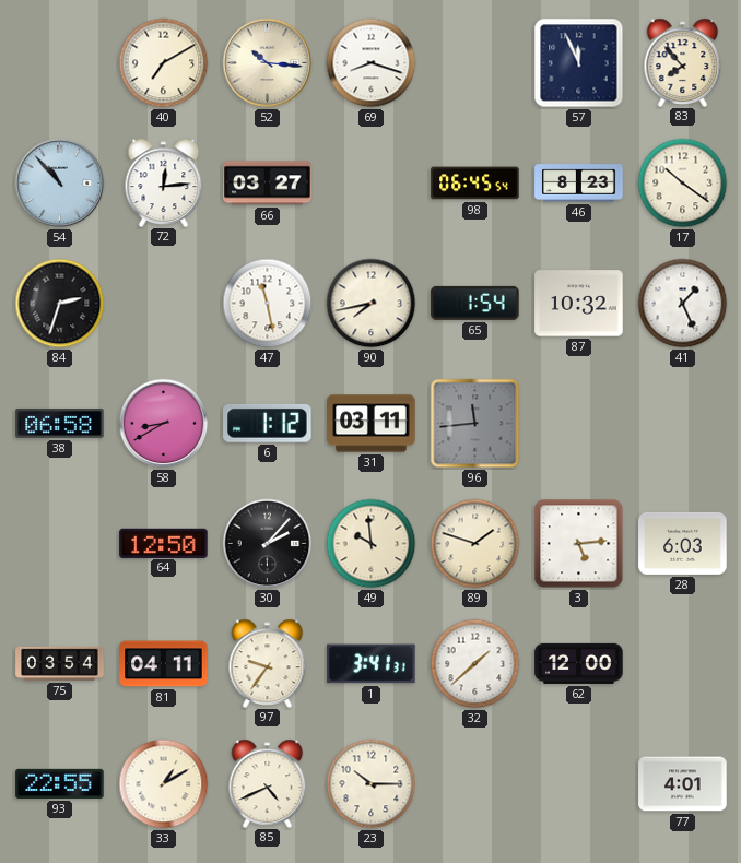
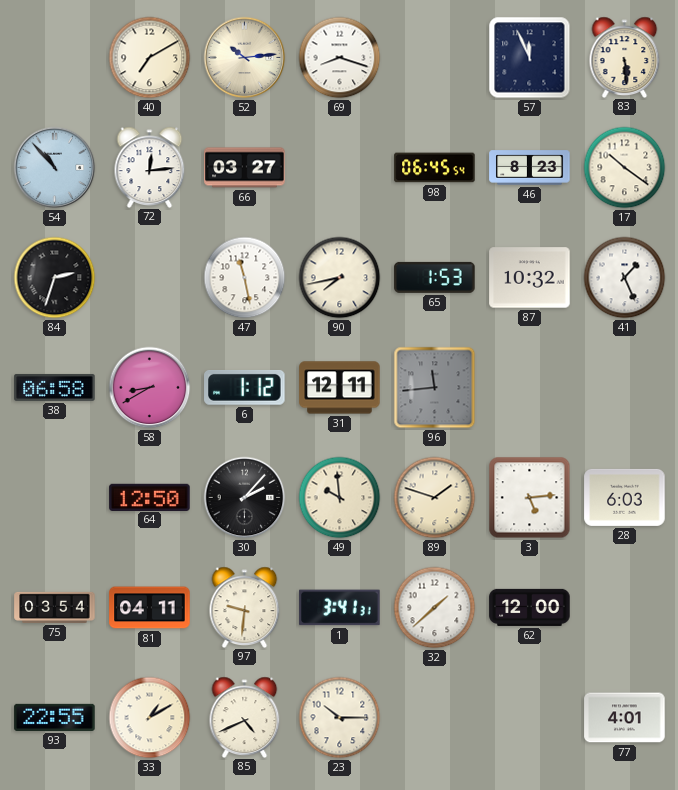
52: 10:16 -> 10:14 (245, 58)
83: 7:53 -> 5:29 (625, 57)
65: 1:54 -> 1:53 (435, 277)
31: 03:11 -> 12:11 (340, 388)
97: 9:36 -> 9:31 (245, 607)
